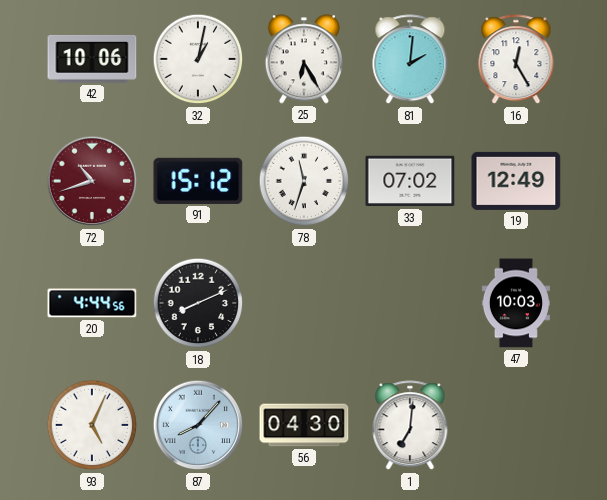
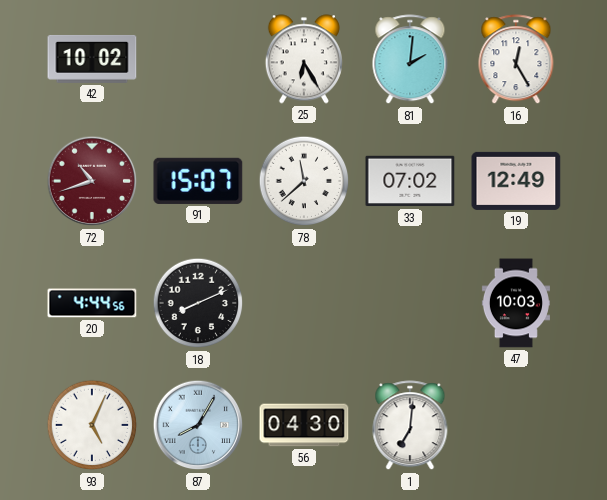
42: 10:06 -> 10:02 (92, 59)
32: 1:02 -> none (198, 59)
91: 15:12 -> 15:07 (198, 181)
78: 11:33 -> 11:38 (304, 181)
87: 8:07 -> 8:05 (198, 425)
